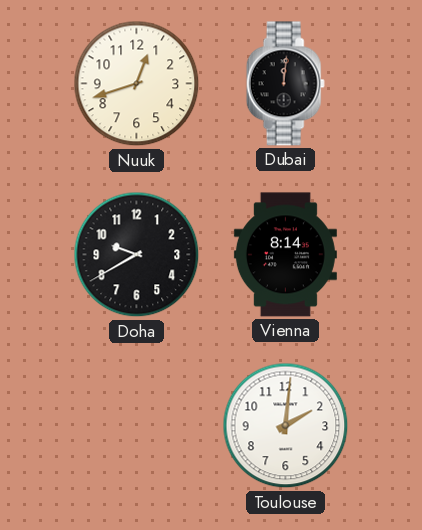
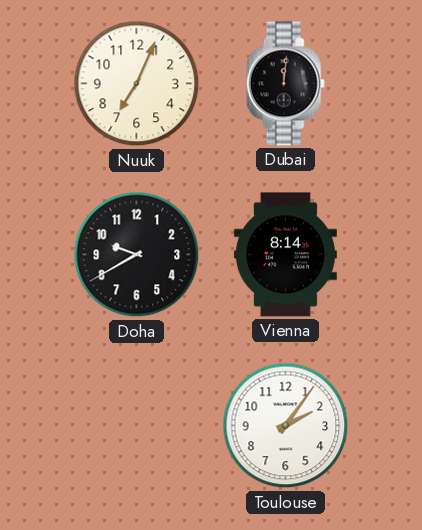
Nuuk: 12:42 -> 7:04 (137, 84)
Toulouse: 2:01 -> 2:06 (286, 426)
